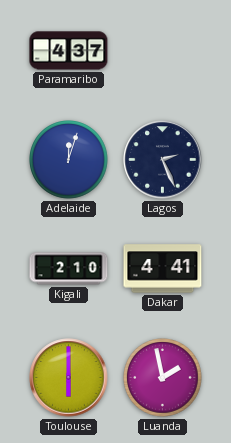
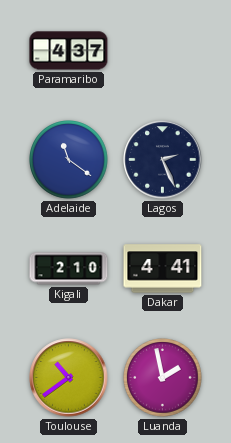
Adelaide: 12:03 -> 11:21 (69, 160)
Toulouse: 6:00 -> 10:39 (69, 378)
